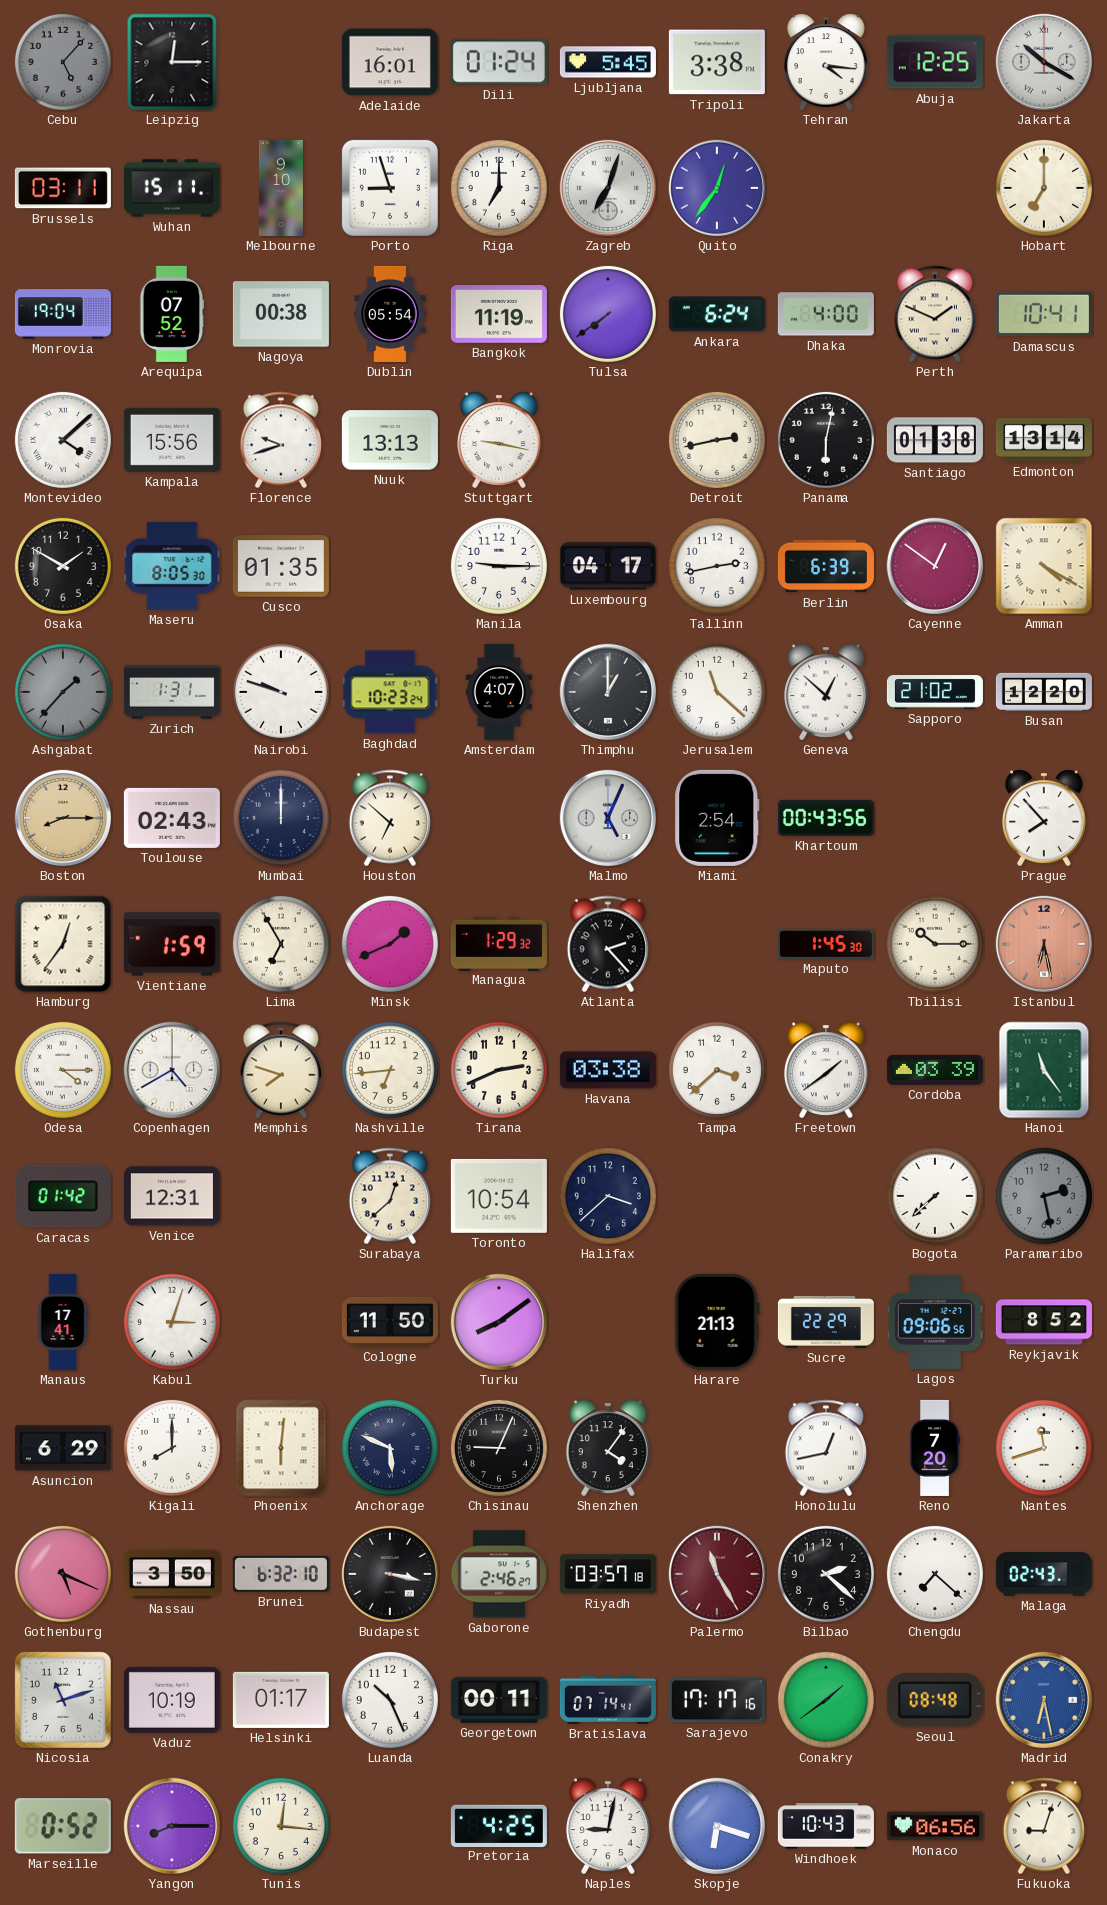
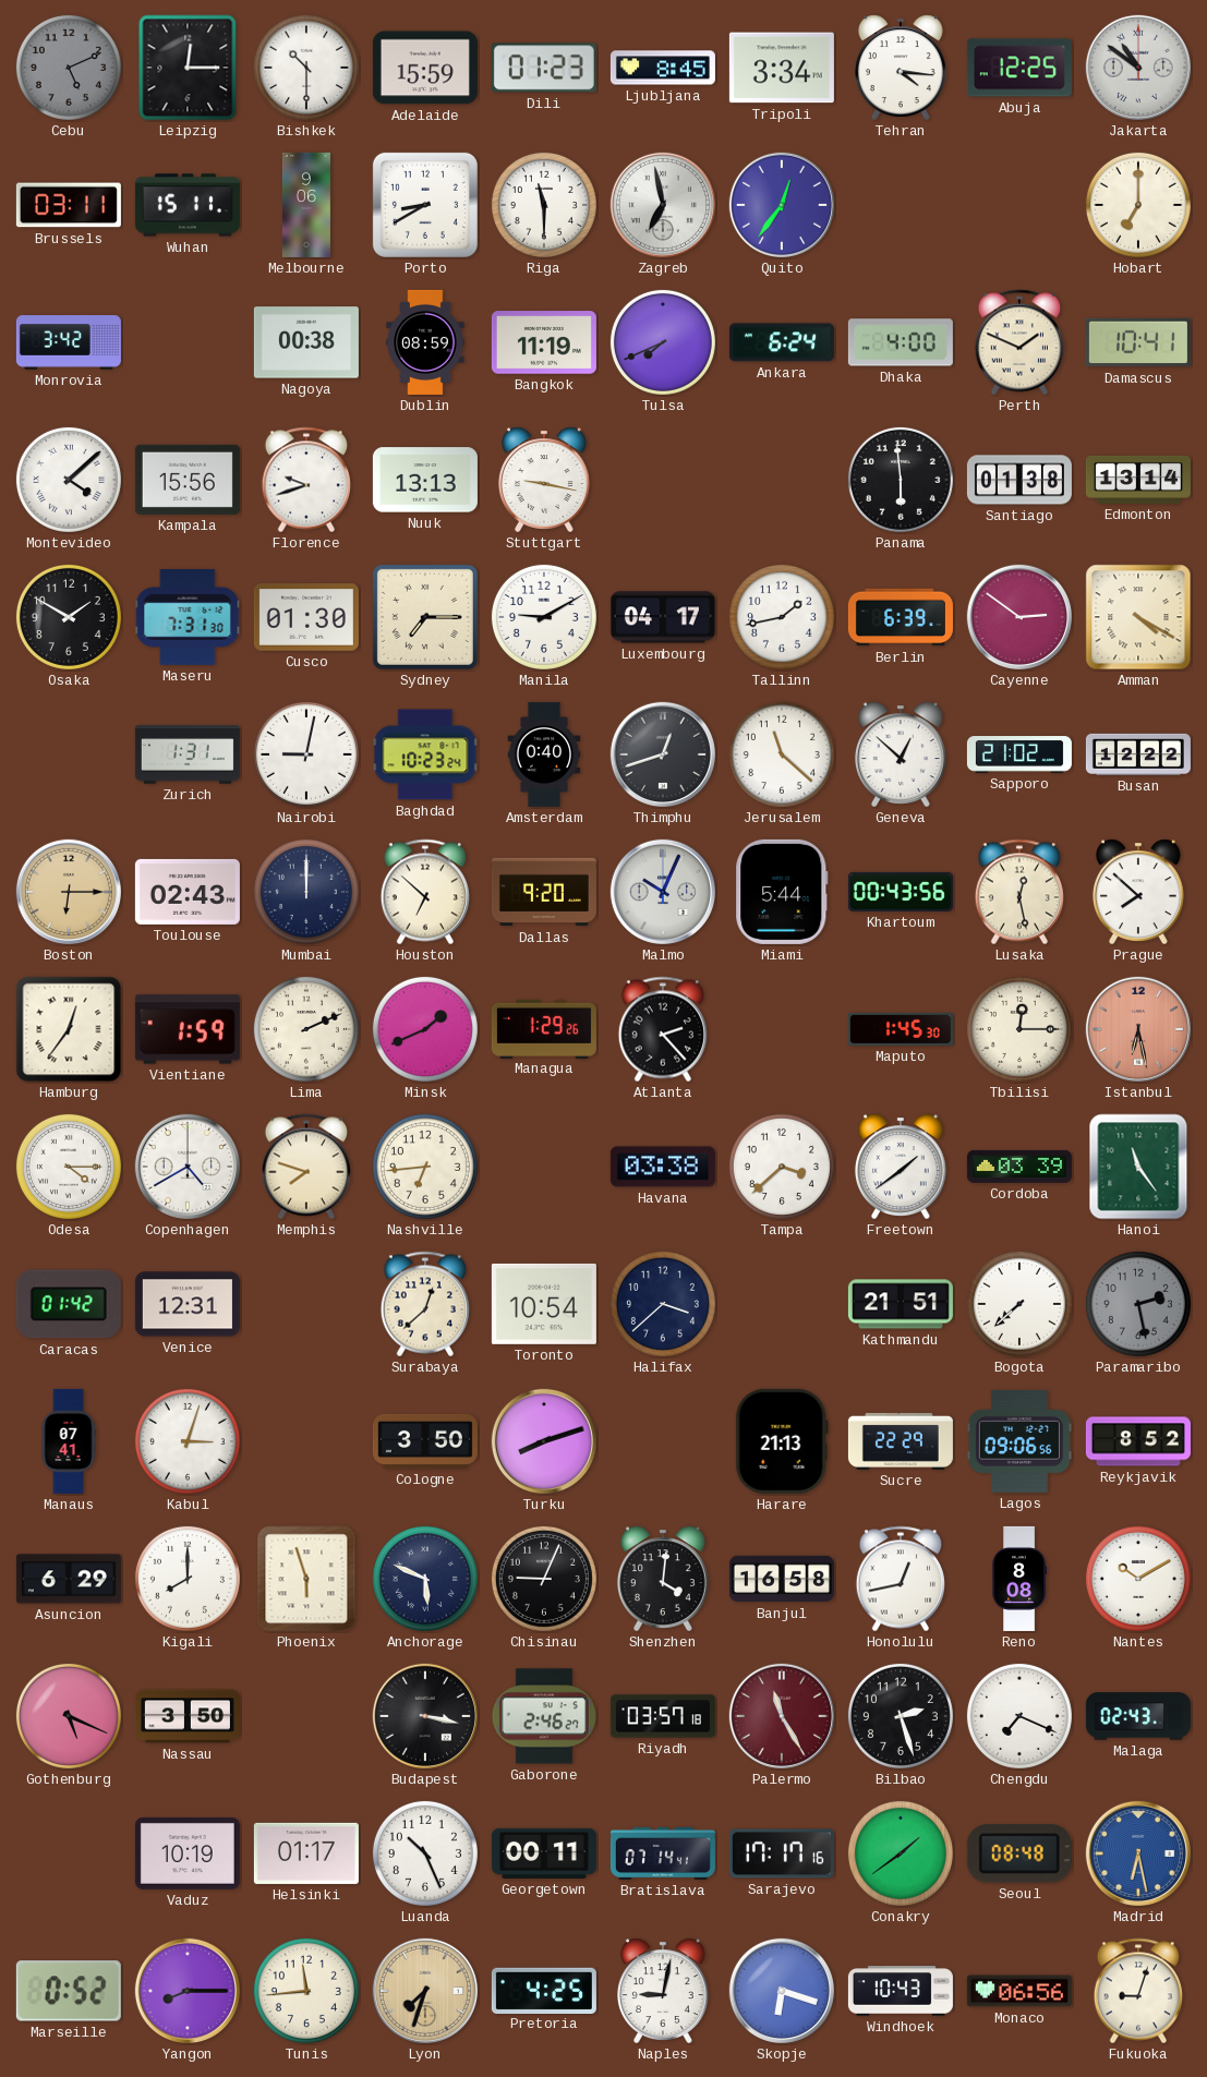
Cebu: 5:07 -> 5:11 (69, 68)
Bishkek: none -> 10:30 (306, 68)
Adelaide: 16:01 -> 15:59 (425, 68)
Dili: 01:24 -> 01:23 (544, 68)
Ljubljana: 5:45 -> 8:45 (663, 68)
Tripoli: 3:38 -> 3:34 (782, 68)
Jakarta: 10:20 -> 10:51 (1138, 68)
Melbourne: 9:10 -> 9:06 (306, 205)
Porto: 8:57 -> 8:40 (425, 205)
Riga: 7:00 -> 11:30 (544, 205)
Zagreb: 7:03 -> 6:58 (663, 205)
Monrovia: 19:04 -> 3:42 (69, 342)
Arequipa: 07:52 -> none (172, 314)
Dublin: 05:54 -> 08:59 (425, 342)
Tulsa: 7:39 -> 7:41 (663, 342)
Detroit: 2:43 -> none (717, 440)
Panama: 6:02 -> 5:59 (901, 480)
Maseru: 8:05 -> 7:31 (188, 617)
Cusco: 01:35 -> 01:30 (306, 617)
Sydney: none -> 7:15 (425, 617)
Manila: 9:15 -> 9:10 (544, 617)
Tallinn: 2:43 -> 1:43 (782, 617)
Cayenne: 12:51 -> 2:51 (1019, 617)
Ashgabat: 1:37 -> none (63, 692)
Nairobi: 9:48 -> 9:02 (306, 754)
Amsterdam: 4:07 -> 0:40 (544, 754)
Thimphu: 1:00 -> 12:42 (663, 754)
Busan: 12:20 -> 12:22 (1138, 754)
Boston: 8:15 -> 6:15 (69, 892)
Dallas: none -> 9:20 (544, 892)
Malmo: 5:04 -> 10:04 (663, 892)
Miami: 2:54 -> 5:44 (782, 892)
Lusaka: none -> 12:28 (1019, 892)
Prague: 7:53 -> 7:52 (1138, 892)
Lima: 6:55 -> 2:11 (306, 1029)
Managua: 1:29:32 -> 1:29:26 (544, 1028)
Tbilisi: 10:15 -> 12:15 (1019, 1029)
Tirana: 2:41 -> none (499, 1070)
Kathmandu: none -> 21:51 (901, 1304)
Manaus: 17:41 -> 07:41 (69, 1441)
Cologne: 11:50 -> 3:50 (425, 1441)
Turku: 8:09 -> 8:12 (544, 1441)
Phoenix: 6:01 -> 5:57 (306, 1579)
Shenzhen: 4:06 -> 4:01 (663, 1579)
Banjul: none -> 16:58 (782, 1579)
Reno: 7:20 -> 8:08 (1021, 1579)
Nantes: 11:42 -> 10:10 (1138, 1579)
Brunei: 6:32 -> none (281, 1574)
Bilbao: 2:22 -> 2:27 (901, 1716)
Chengdu: 7:22 -> 7:19 (1019, 1716)
Nicosia: 11:12 -> none (63, 1700)
Tunis: 12:16 -> 11:44 (306, 1991)
Lyon: none -> 7:33 (425, 1991)
